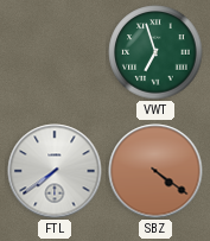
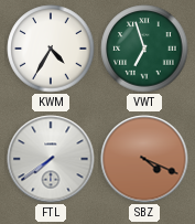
KWM: none -> 4:35 (51, 49)
SBZ: 4:21 -> 4:19 (144, 159)
